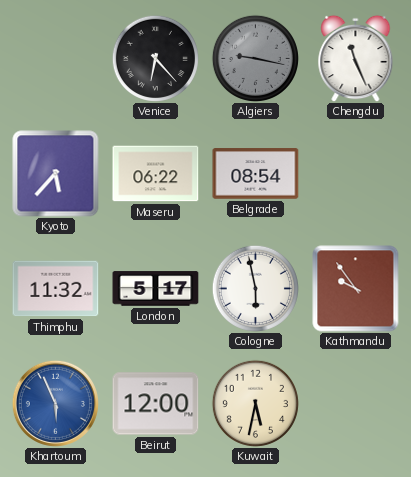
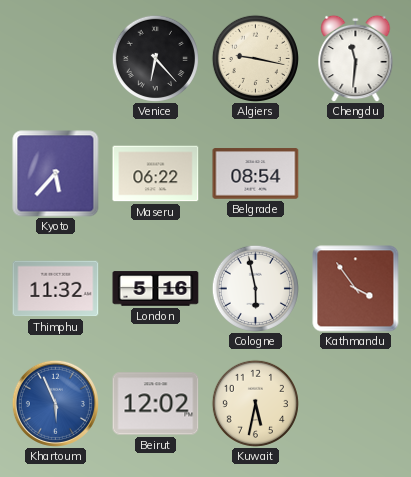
Algiers dial: grey -> cream (255, 58)
Chengdu: 11:26 -> 11:31 (356, 58)
London: 5:17 -> 5:16 (156, 289)
Kathmandu: 9:54 -> 3:54 (356, 289)
Beirut: 12:00 -> 12:02 (156, 404)
